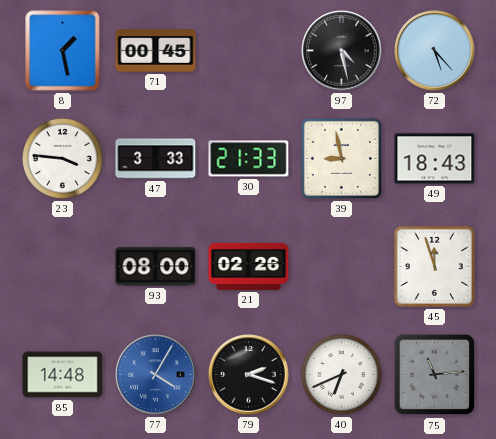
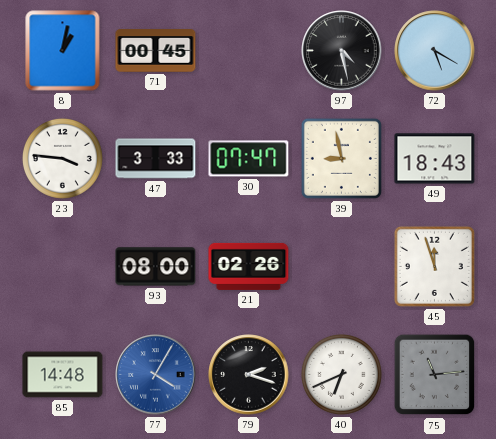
8: 1:28 -> 1:02 (63, 51)
72: 5:23 -> 5:20 (435, 51)
30: 21:33 -> 07:47 (249, 159)
